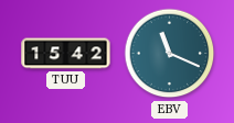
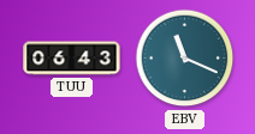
TUU: 15:42 -> 06:43 (72, 59)
